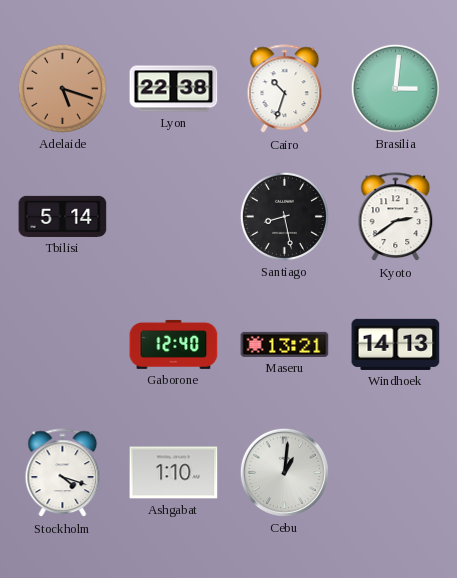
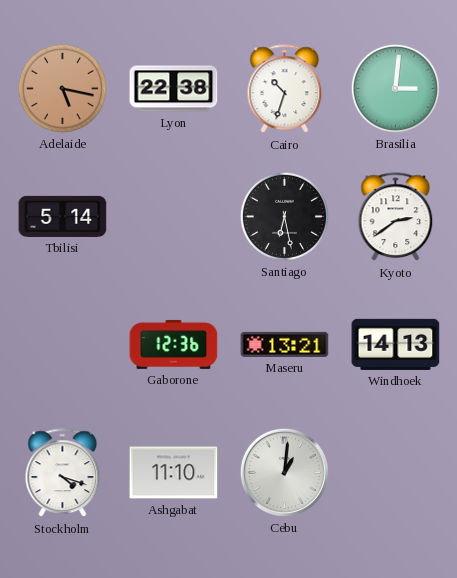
Adelaide: 5:18 -> 5:17 (62, 88)
Santiago: 8:28 -> 6:28 (284, 216)
Gaborone: 12:40 -> 12:36 (174, 344)
Ashgabat: 1:10 -> 11:10 (174, 473)
